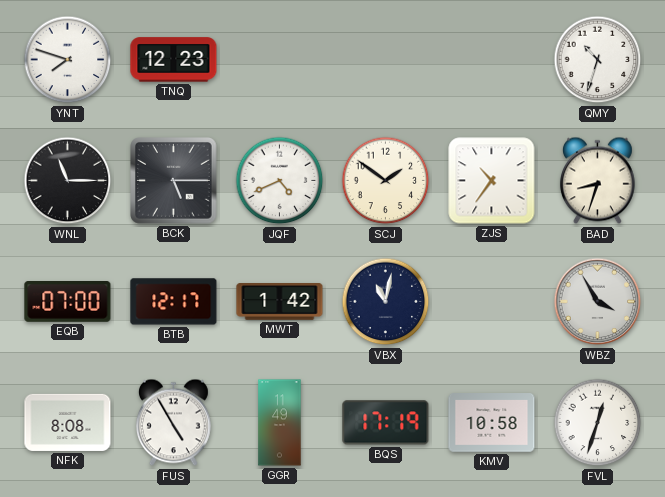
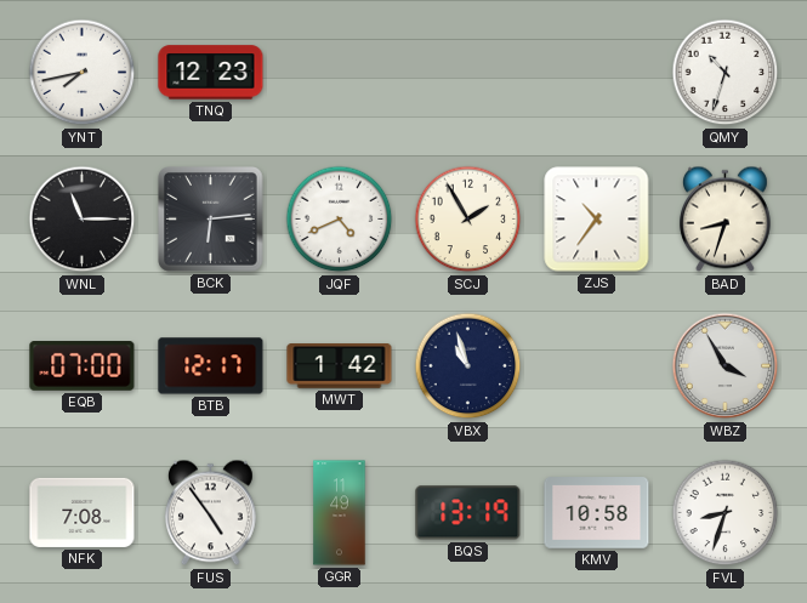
YNT: 7:48 -> 7:43 (83, 73)
BCK: 5:15 -> 6:14 (211, 220)
SCJ: 1:51 -> 1:55 (468, 220)
VBX: 11:02 -> 10:57 (468, 366)
NFK: 8:08 -> 7:08 (83, 512)
FUS: 4:55 -> 4:54 (210, 513)
BQS: 17:19 -> 13:19 (468, 513)
FVL: 12:33 -> 8:33 (726, 513)
